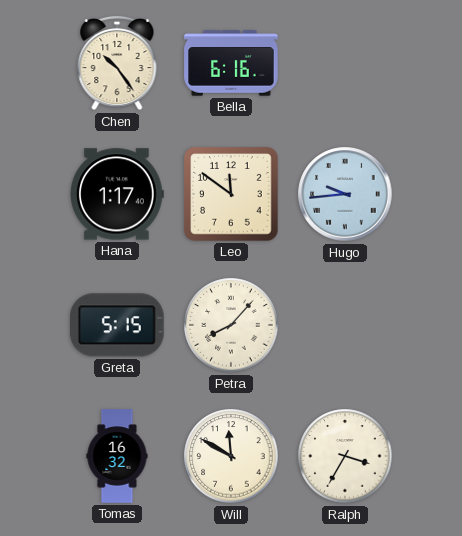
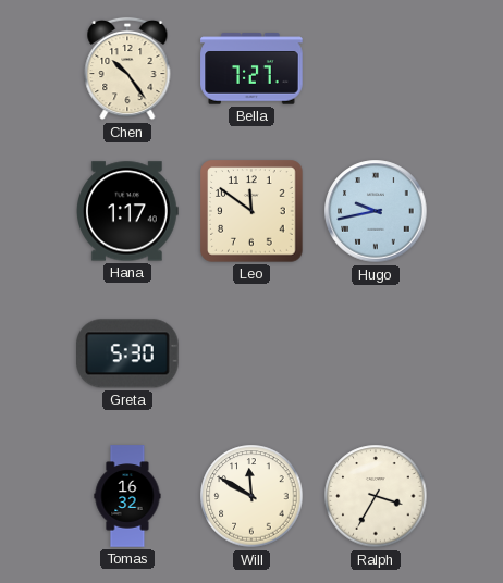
Bella: 6:16 -> 7:27 (251, 69)
Hugo: 9:44 -> 9:43 (376, 211)
Greta: 5:15 -> 5:30 (128, 353)
Petra: 8:07 -> none (231, 325)
